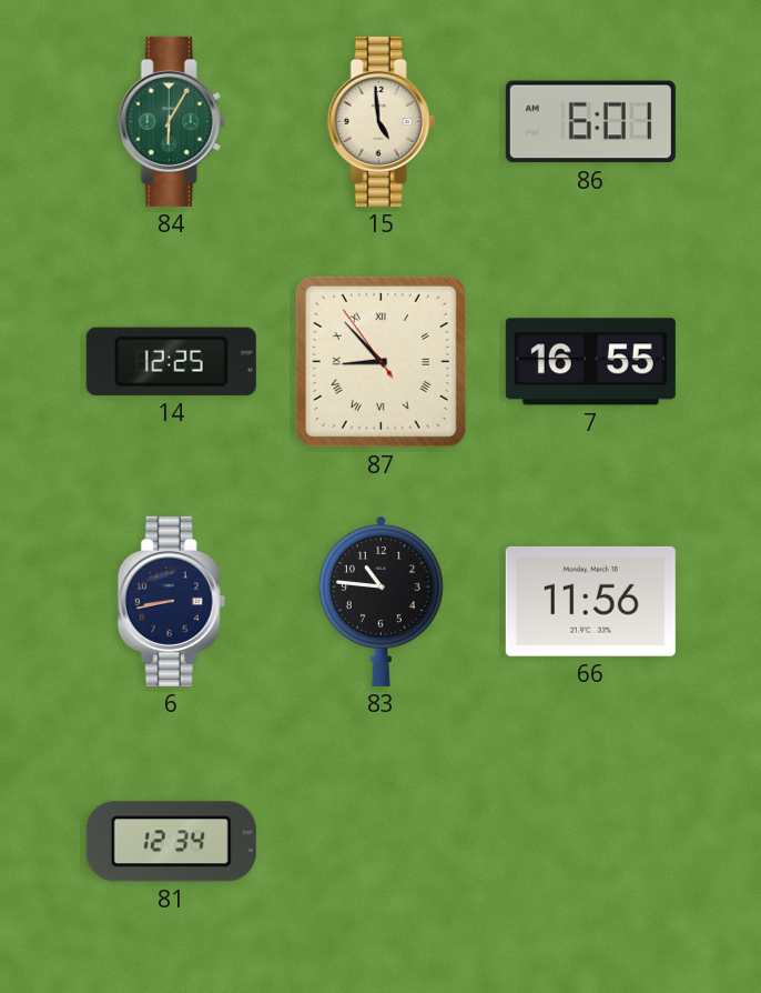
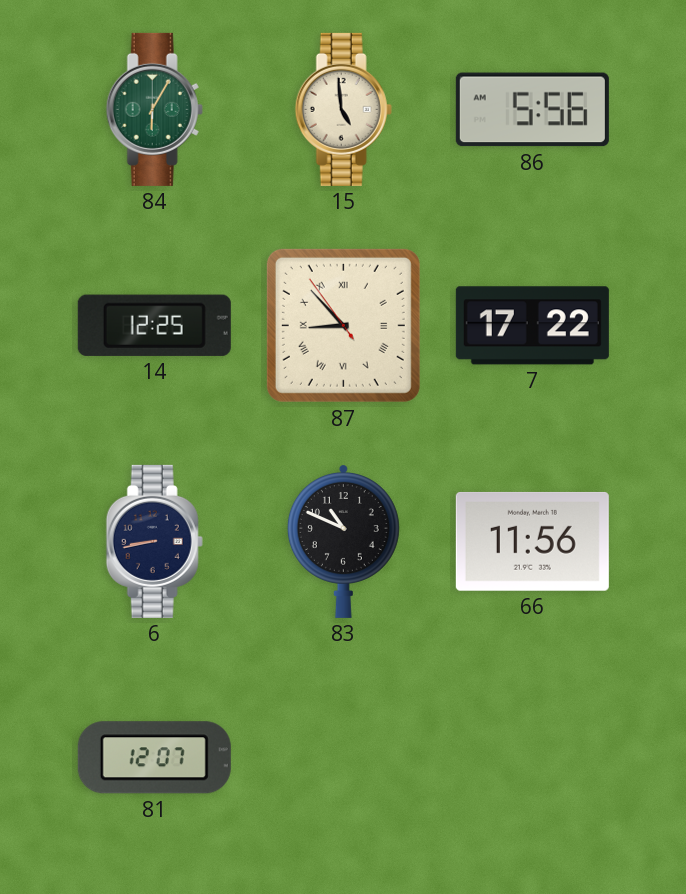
86: 6:01 -> 5:56 (532, 110)
7: 16:55 -> 17:22 (532, 326)
83: 10:46 -> 10:49 (343, 541)
81: 12:34 -> 12:07 (154, 758)
